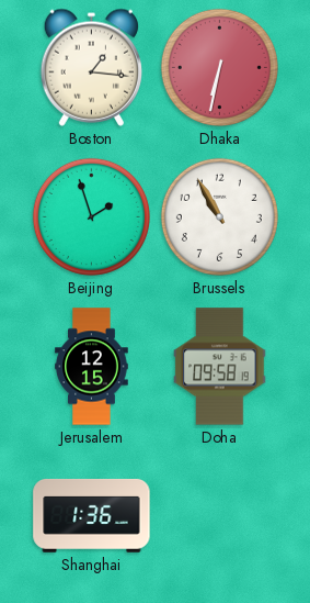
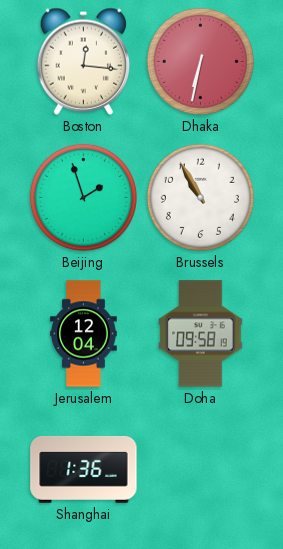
Boston: 1:16 -> 12:16 (83, 61)
Jerusalem: 12:15 -> 12:04 (84, 334)
